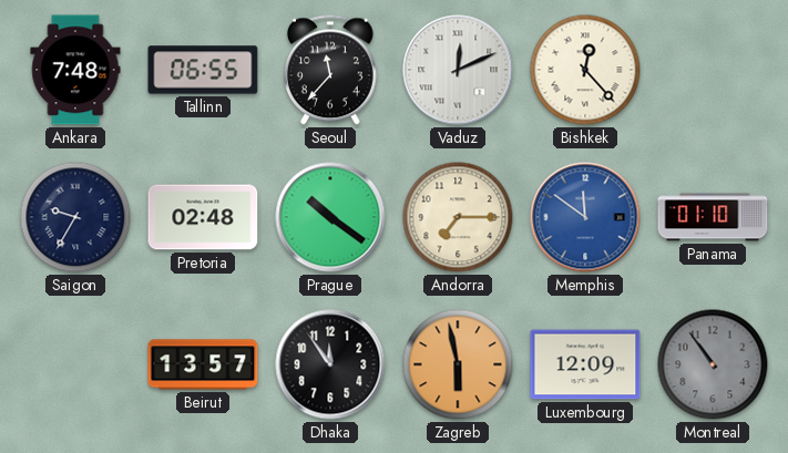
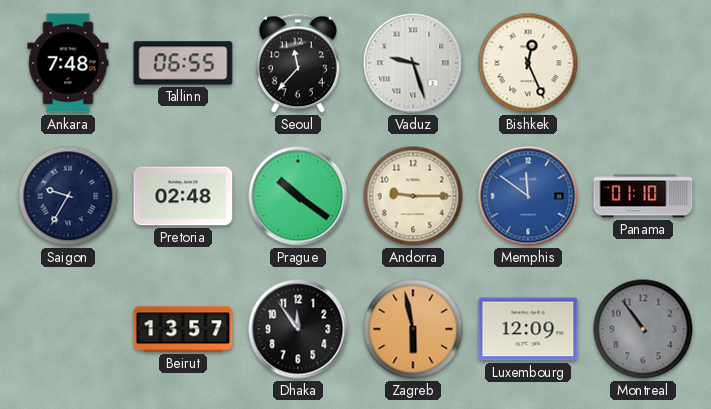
Vaduz: 12:11 -> 9:27 (413, 63)
Bishkek: 12:23 -> 12:26 (528, 63)
Andorra: 7:15 -> 9:15 (413, 196)
